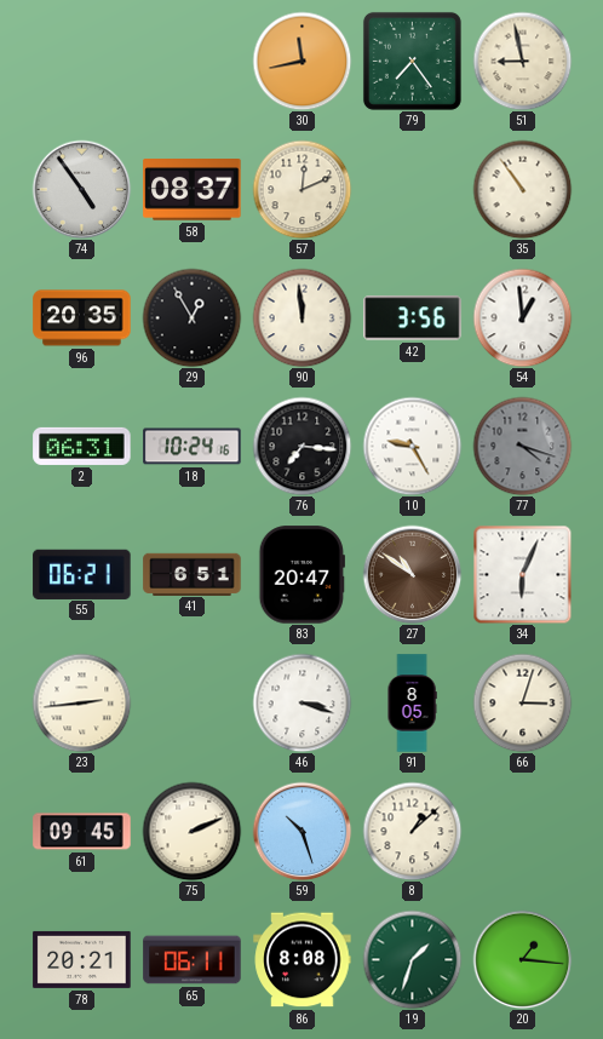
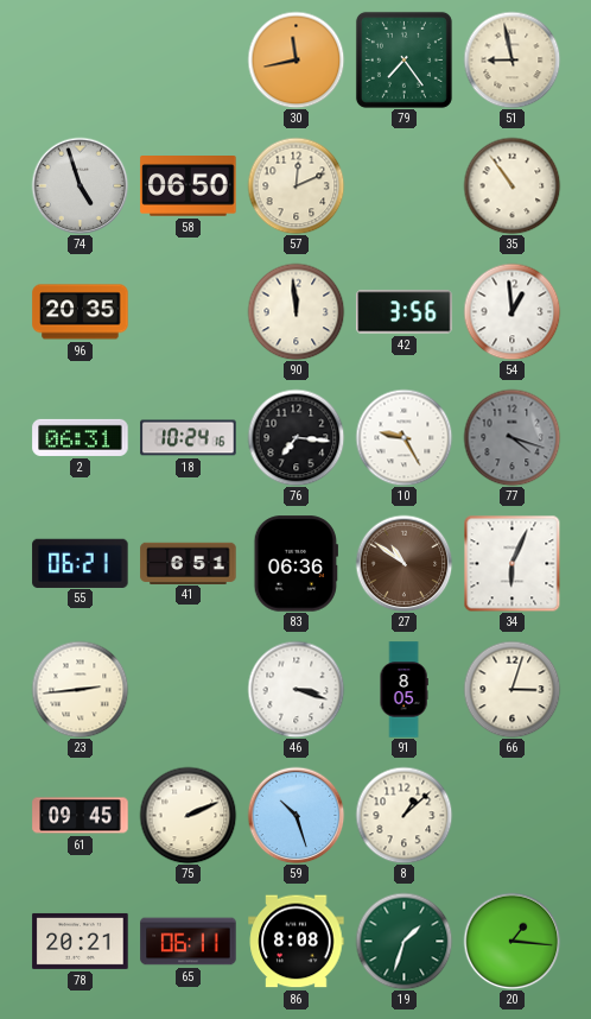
74: 4:54 -> 4:57 (80, 185)
58: 08:37 -> 06:50 (189, 186)
29: 12:55 -> none (191, 317)
83: 20:47 -> 06:36 (295, 564)
